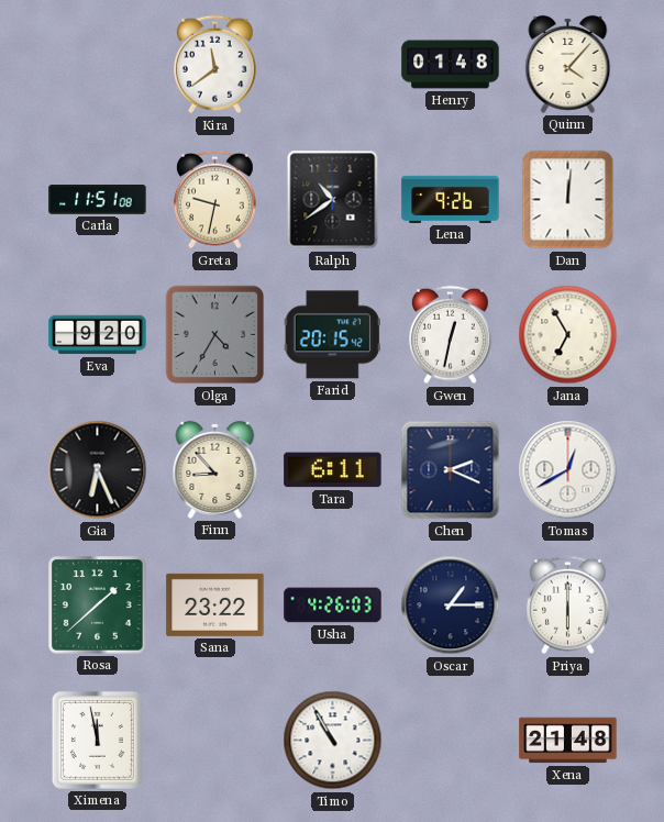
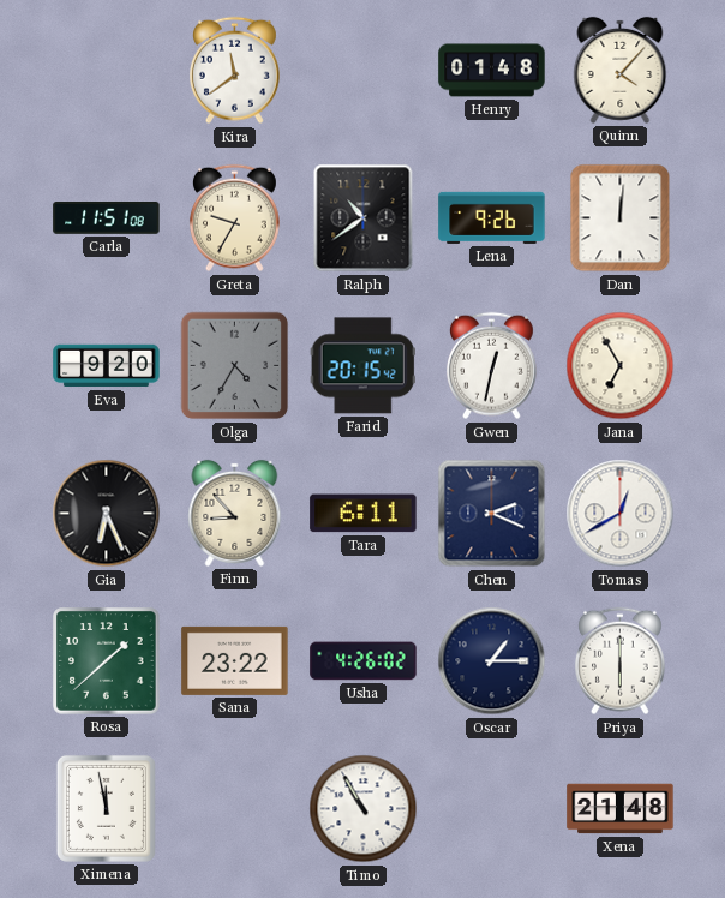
Greta: 9:32 -> 9:35 (235, 218)
Usha: 4:26:03 -> 4:26:02 (364, 661)
